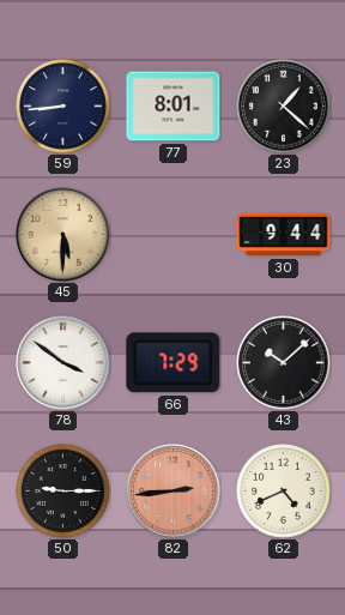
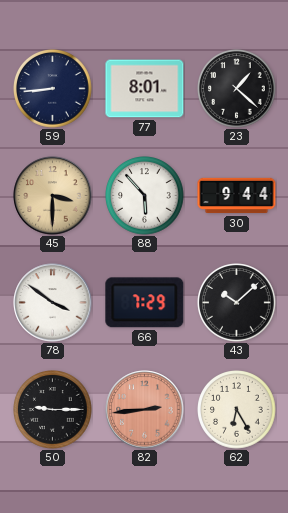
45: 5:30 -> 3:30 (53, 196)
88: none -> 5:53 (145, 196)
62: 4:41 -> 6:25 (237, 410)
